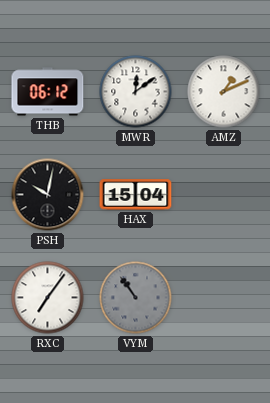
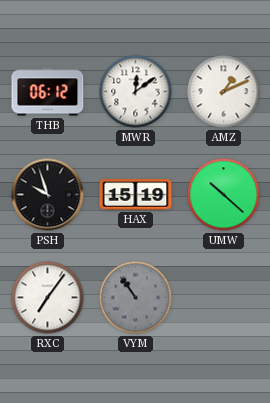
PSH: 10:02 -> 9:57 (48, 195)
HAX: 15:04 -> 15:19 (136, 195)
UMW: none -> 10:22 (224, 195)
